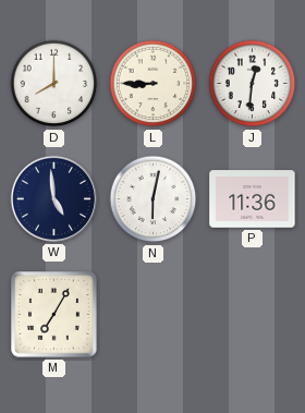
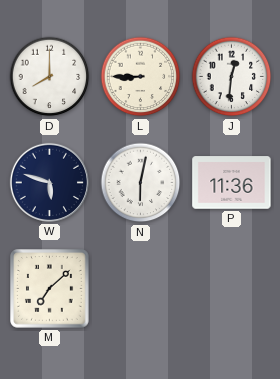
W: 4:59 -> 5:48 (49, 182)
M: 7:05 -> 7:08 (50, 289)
